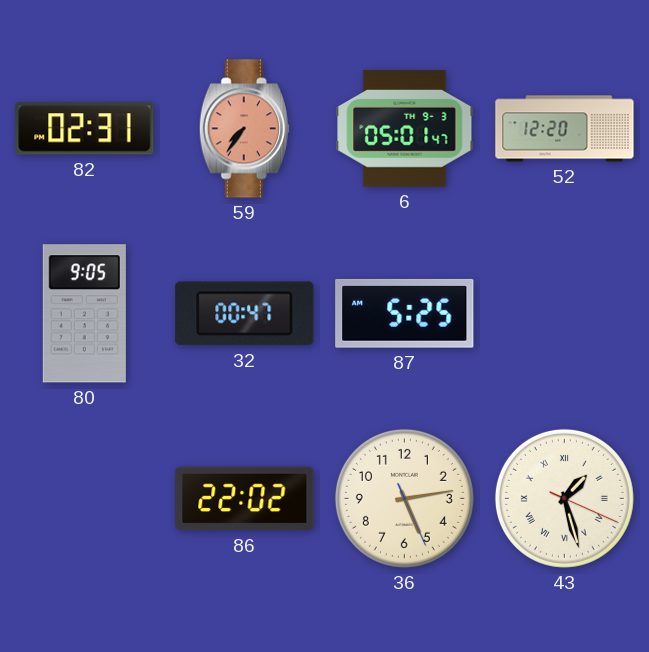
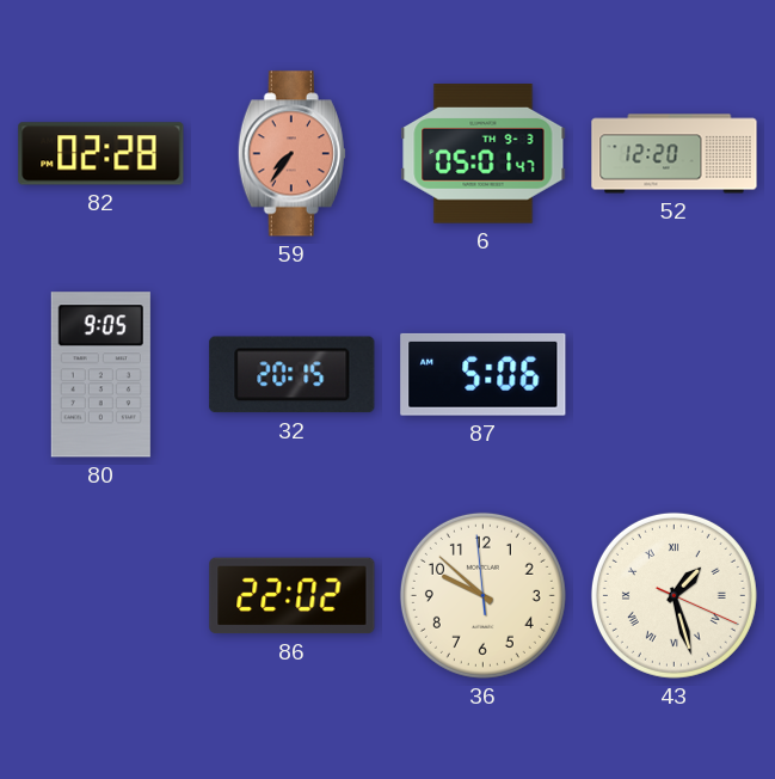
82: 02:31 -> 02:28 (102, 154)
32: 00:47 -> 20:15 (293, 375)
87: 5:25 -> 5:06 (484, 374)
36: 5:13 -> 9:51 (482, 595)
